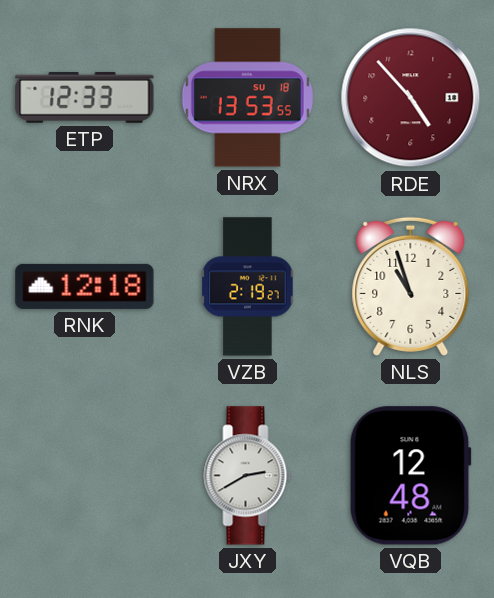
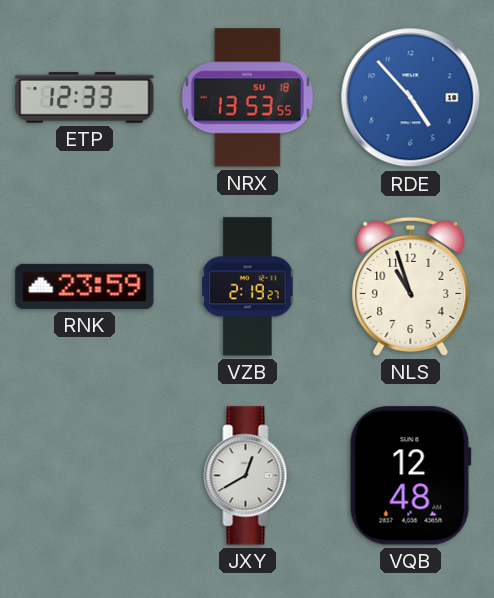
RDE dial: burgundy -> blue (411, 98)
RNK: 12:18 -> 23:59 (85, 286)
JXY: 2:40 -> 12:40 (248, 476)
